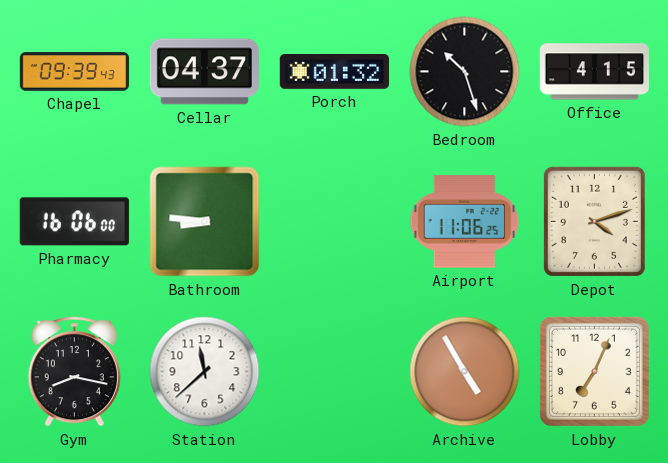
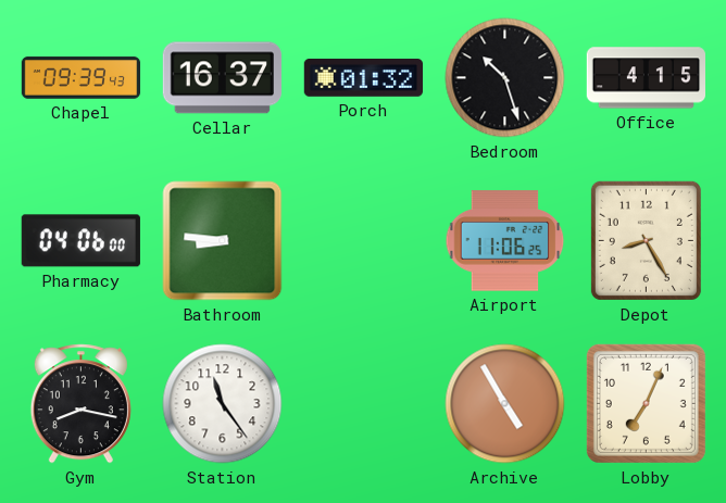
Cellar: 04:37 -> 16:37 (222, 78)
Pharmacy: 16:06 -> 04:06 (80, 241)
Depot: 4:12 -> 8:25 (646, 240)
Station: 11:38 -> 11:24 (223, 404)
